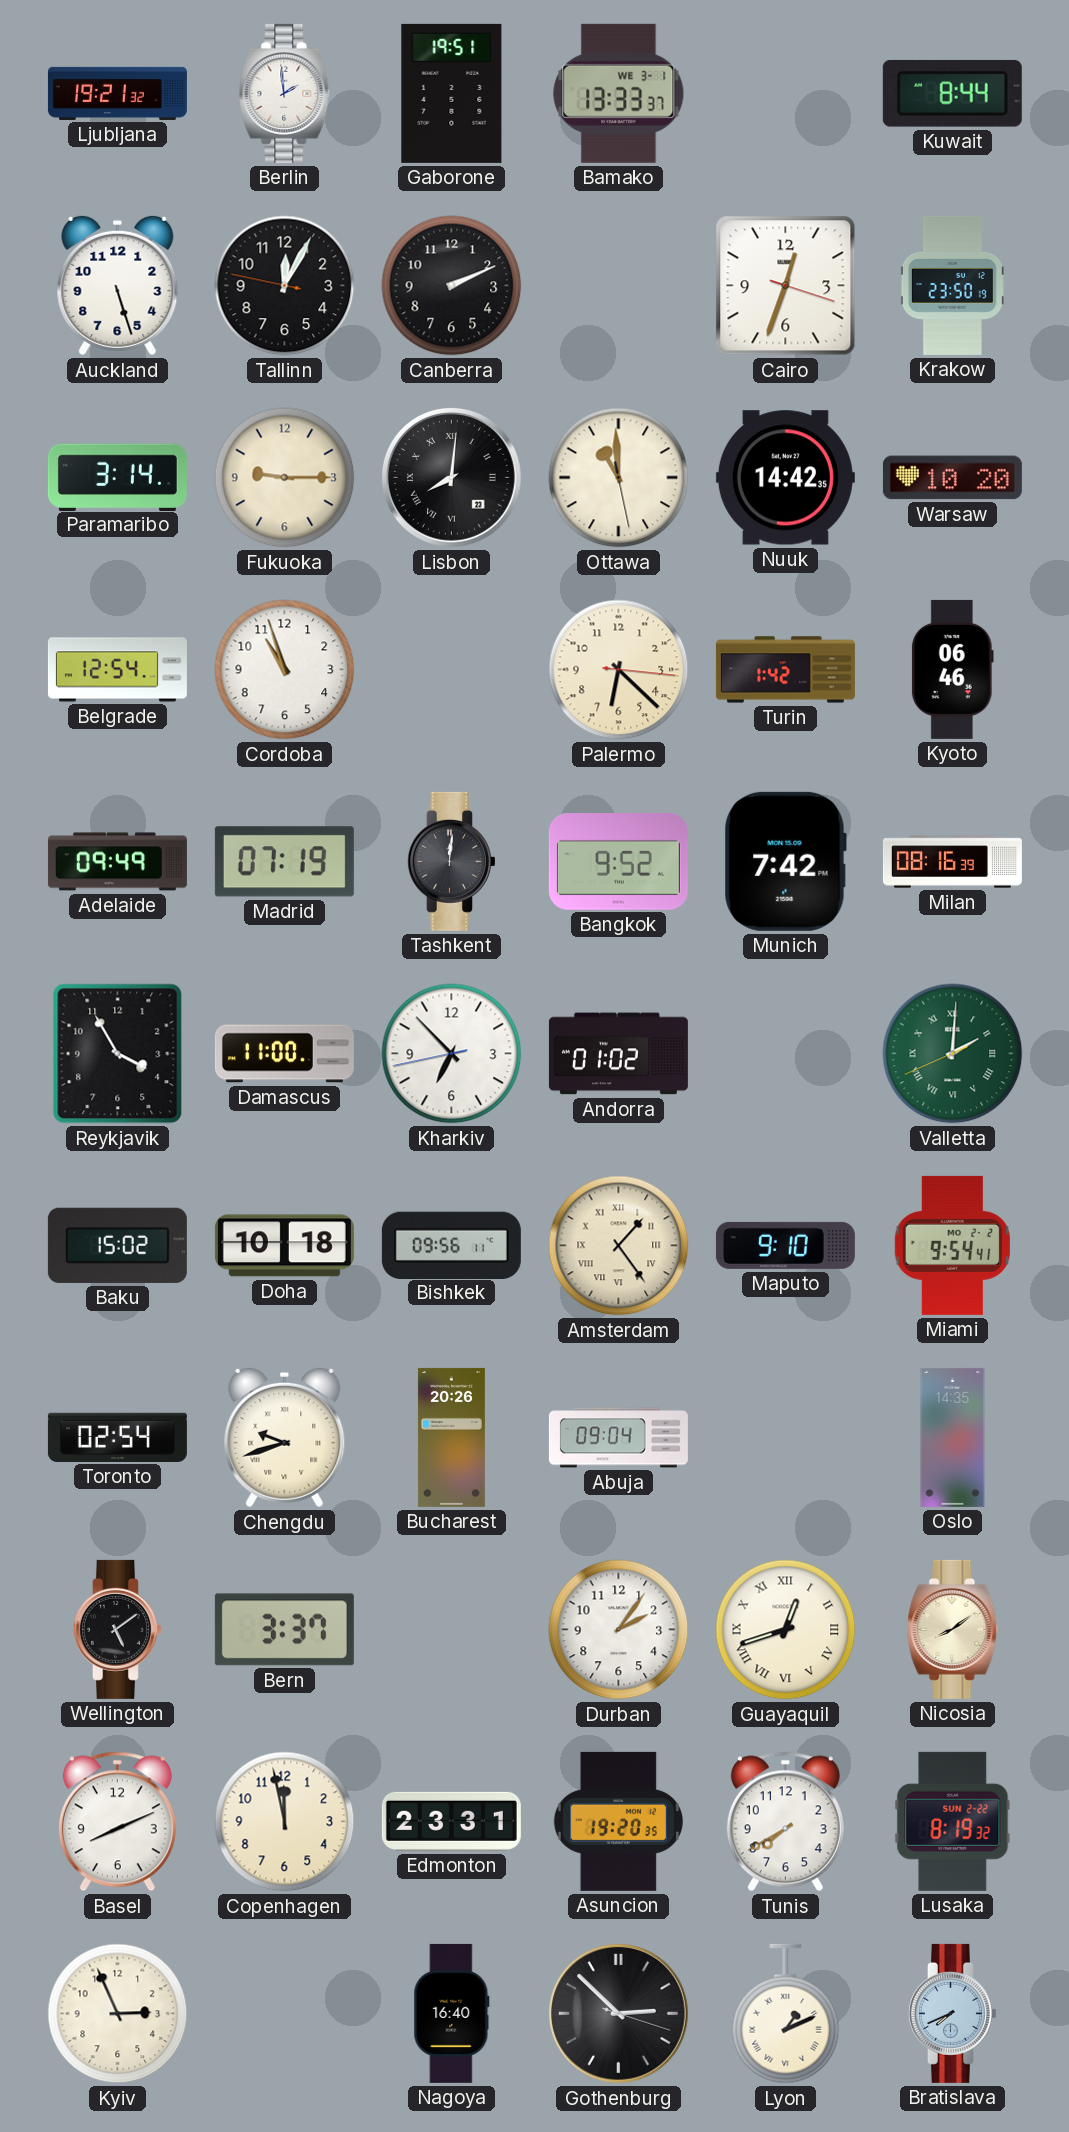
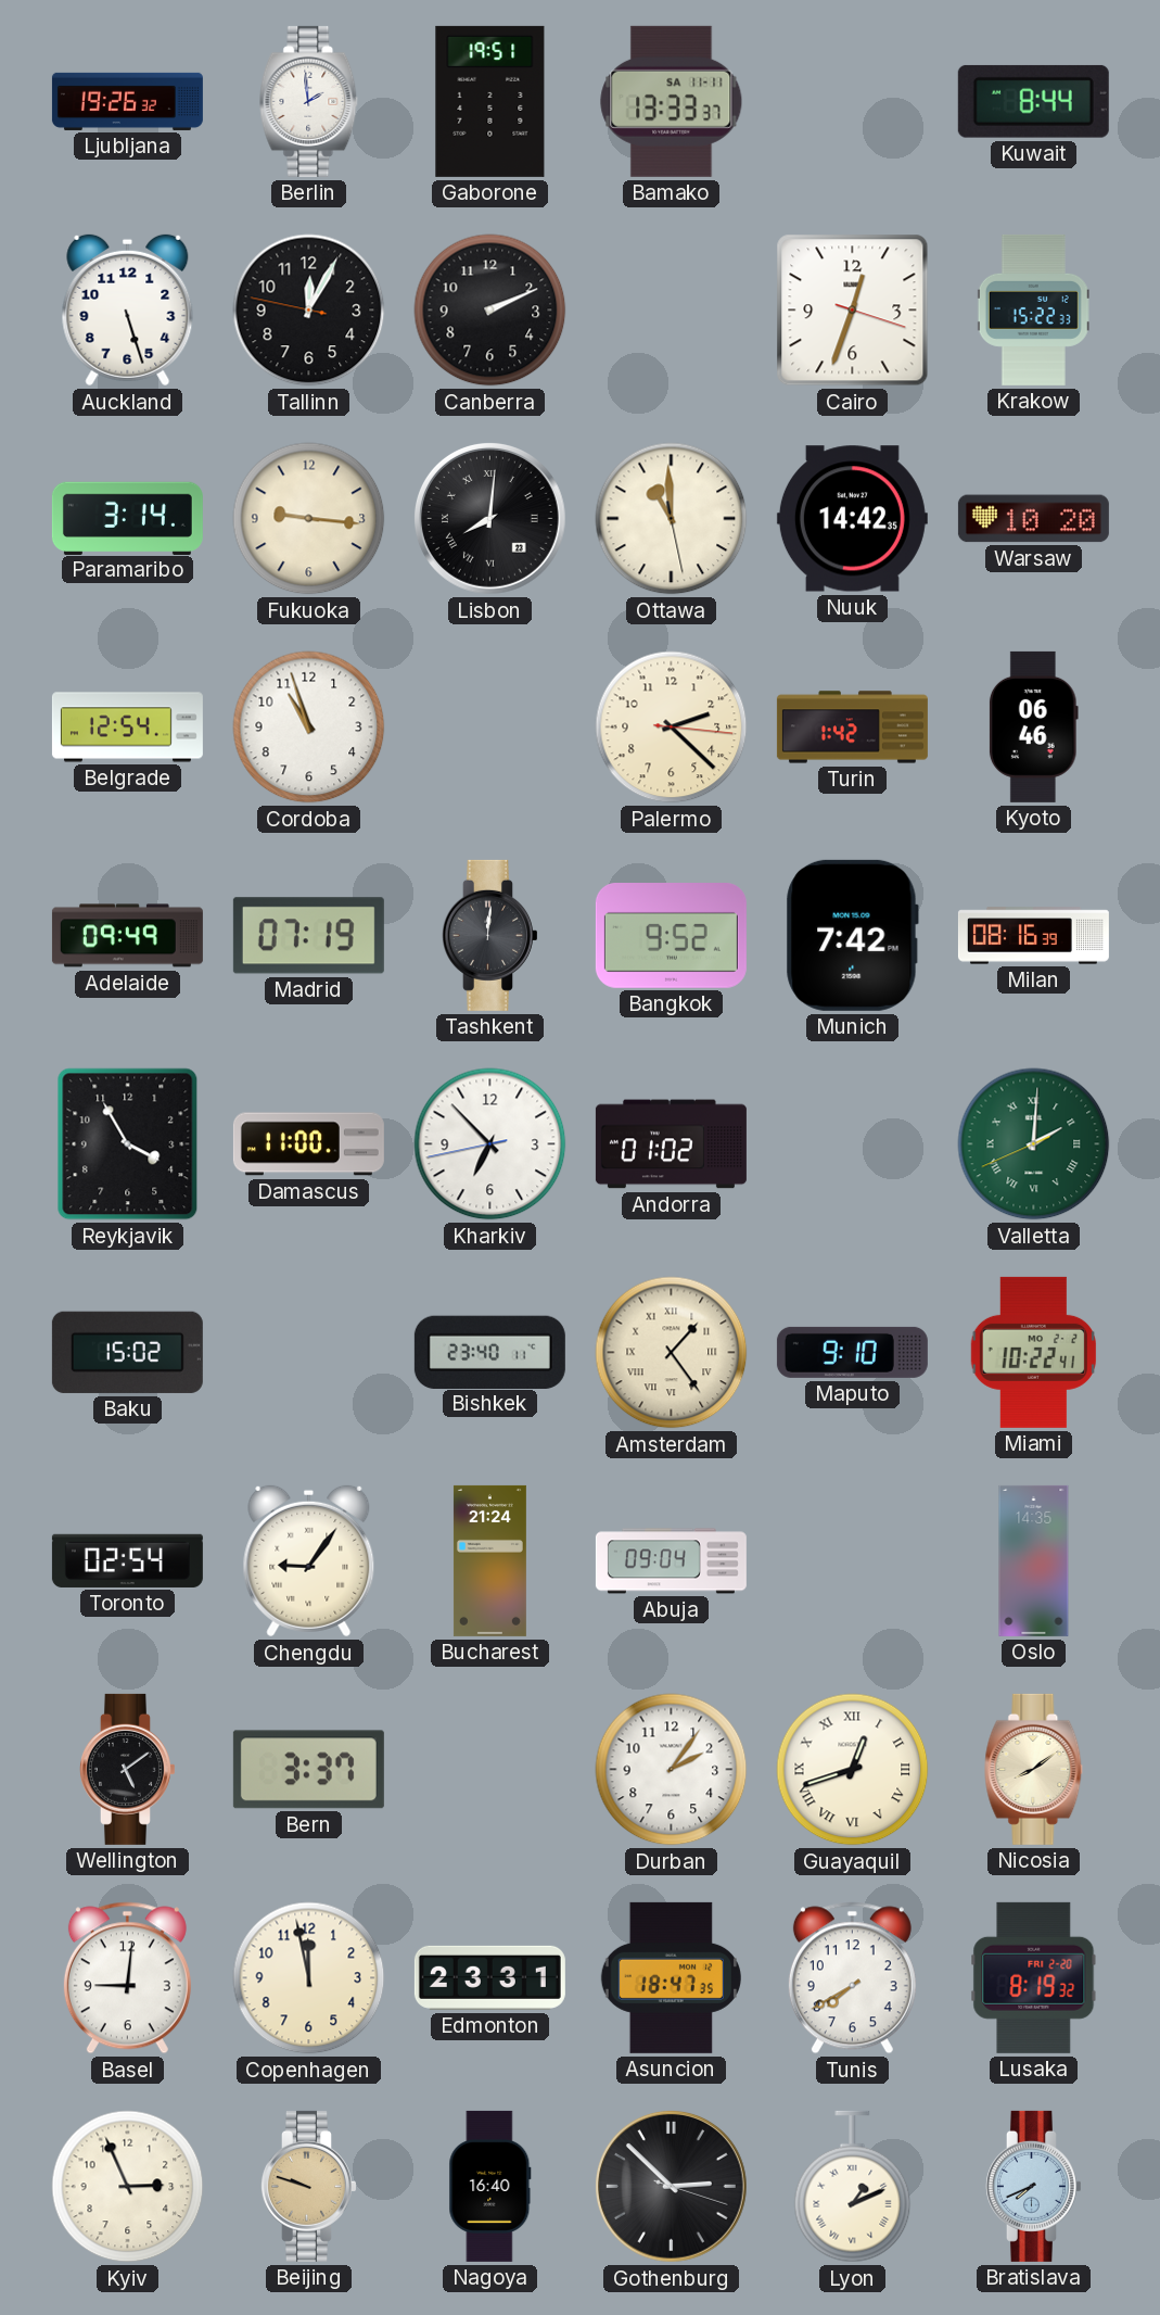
Ljubljana: 19:21 -> 19:26 (127, 101)
Bamako date: WE 3-1 -> SA 11-11 (672, 101)
Krakow: 23:50 -> 15:22 (1033, 309)
Fukuoka: 9:15 -> 9:16 (309, 519)
Palermo: 6:22 -> 2:22 (672, 728)
Doha: 10:18 -> none (284, 1246)
Bishkek: 09:56 -> 23:40 (489, 1352)
Miami: 9:54 -> 10:22 (1033, 1352)
Chengdu: 9:42 -> 9:06 (309, 1561)
Bucharest: 20:26 -> 21:24 (489, 1560)
Basel: 8:11 -> 9:01 (127, 1978)
Asuncion: 19:20 -> 18:47 (671, 1977)
Lusaka date: SUN 2-22 -> FRI 2-20 (1034, 1977)
Beijing: none -> 9:48 (308, 2186)
